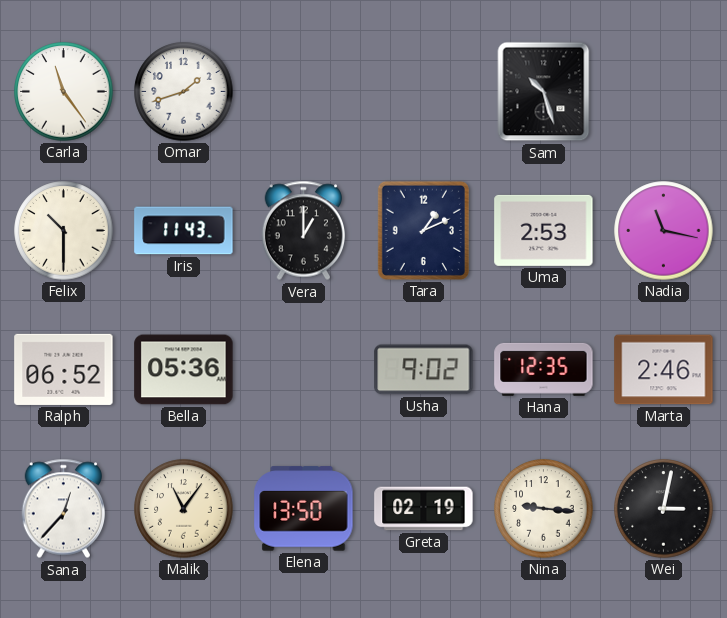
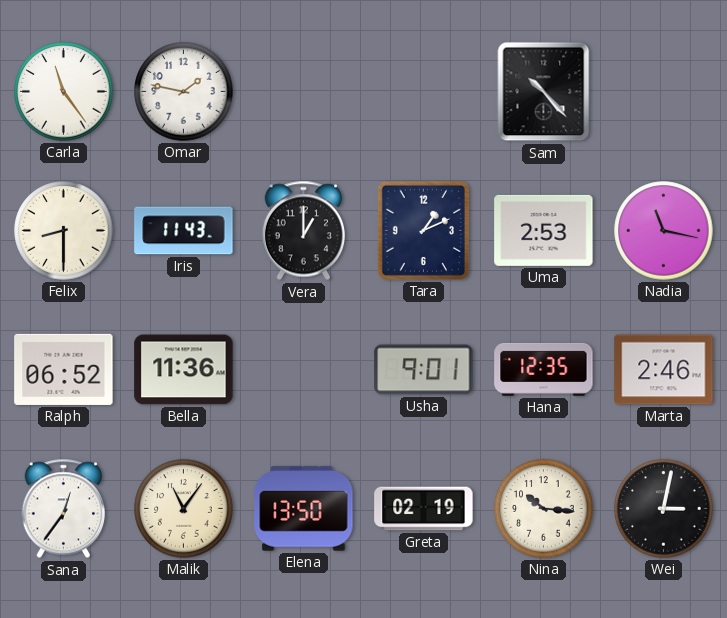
Omar: 1:42 -> 1:47 (184, 92)
Sam: 10:27 -> 10:23 (544, 92)
Felix: 10:30 -> 8:30 (64, 231)
Bella: 05:36 -> 11:36 (184, 370)
Usha: 9:02 -> 9:01 (424, 370)
Sana: 12:37 -> 12:36 (64, 509)
Nina: 9:16 -> 10:16 (544, 509)
